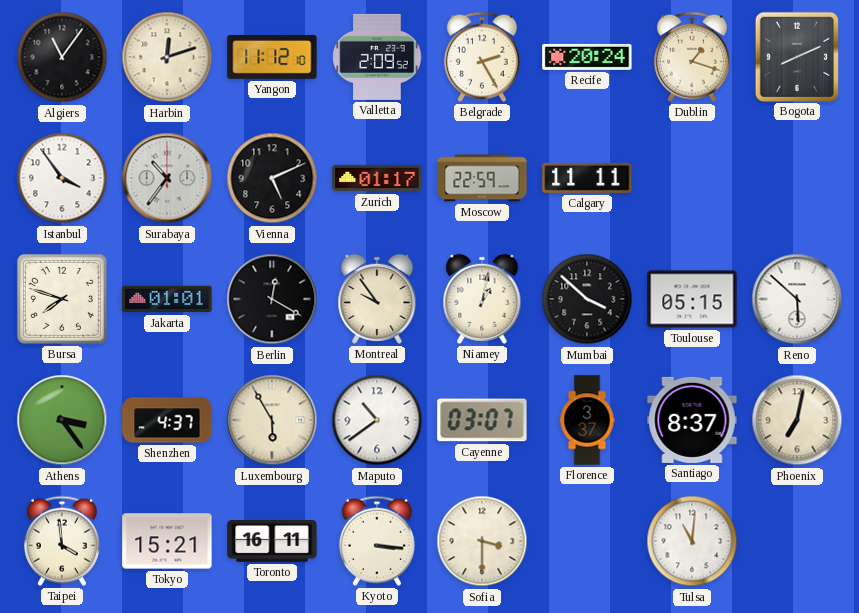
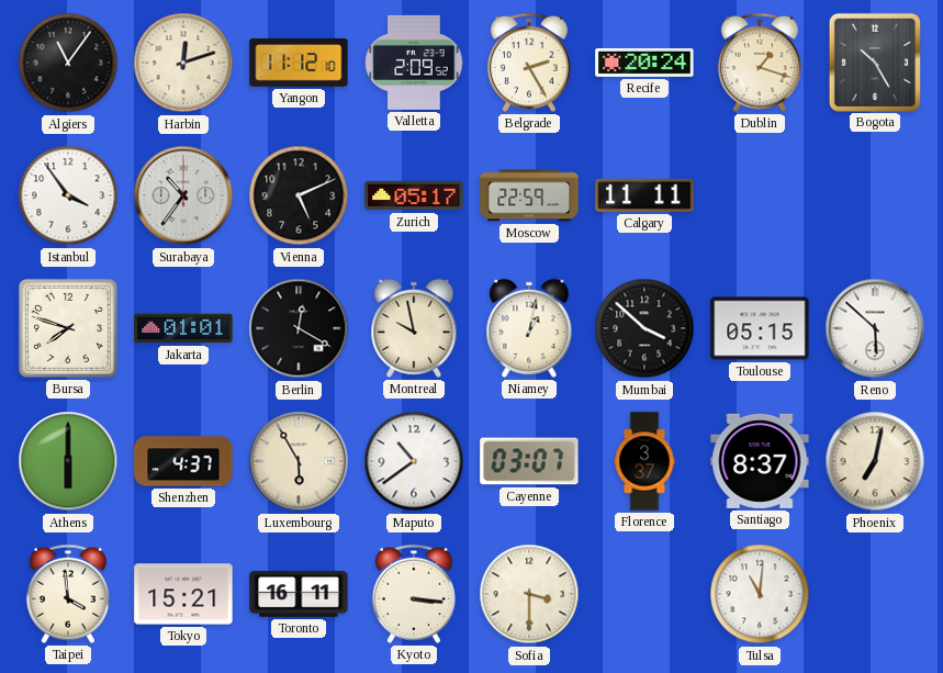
Bogota: 8:11 -> 10:25 (874, 61)
Zurich: 01:17 -> 05:17 (414, 195)
Montreal: 9:54 -> 9:58 (414, 328)
Athens: 3:24 -> 6:00 (68, 461)
